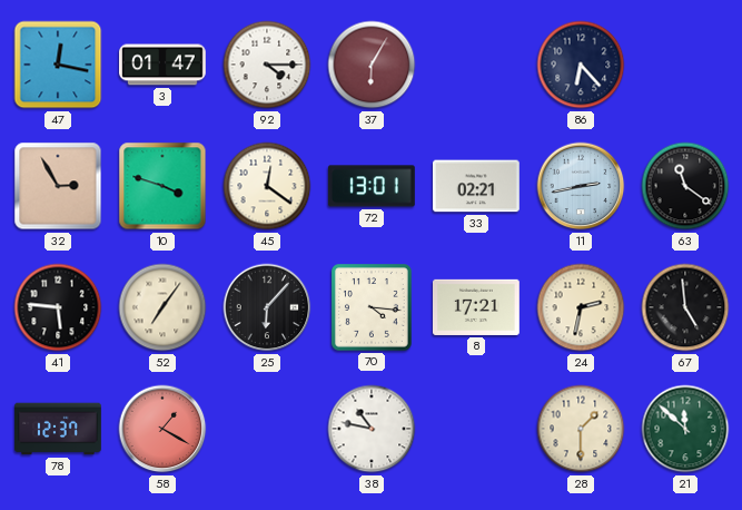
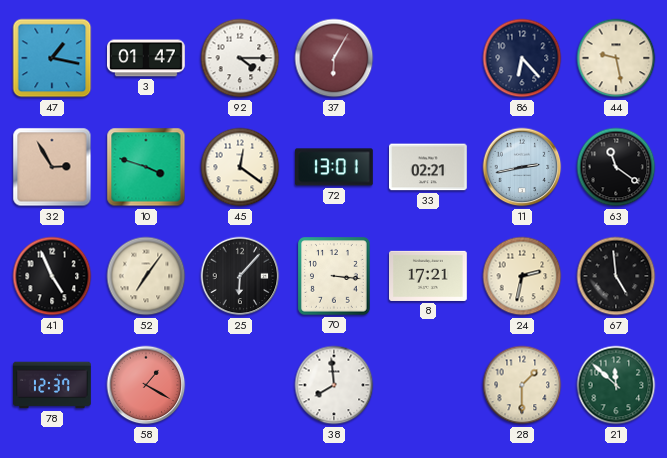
47: 12:17 -> 1:17 (52, 58)
44: none -> 9:28 (616, 58)
41: 5:46 -> 4:56 (52, 276)
70: 4:16 -> 3:16 (335, 277)
38: 10:47 -> 7:59 (334, 385)
